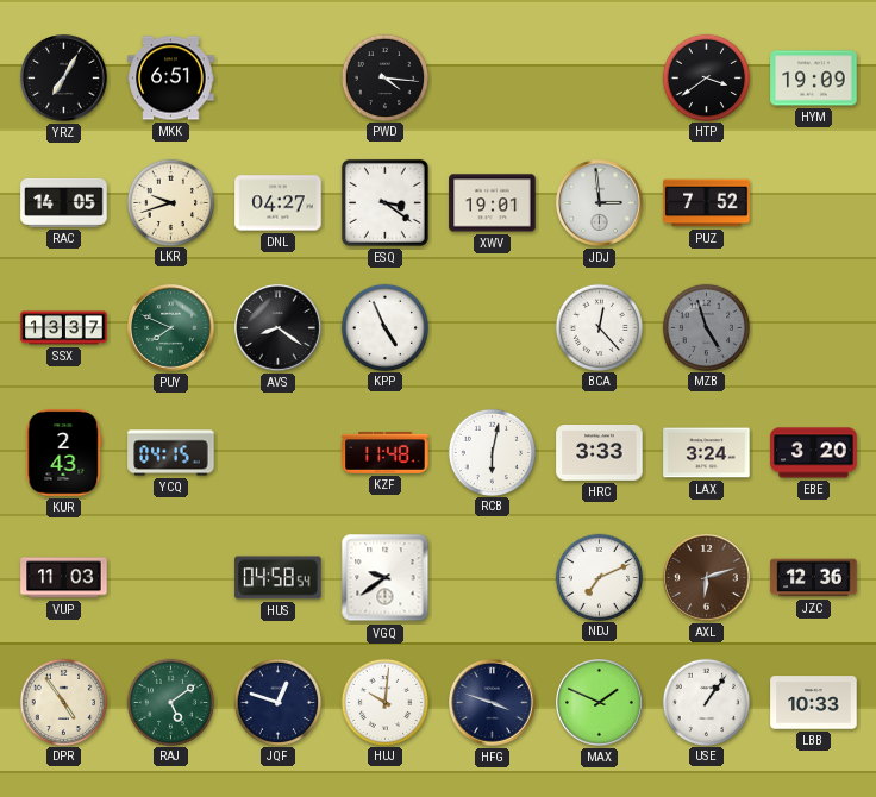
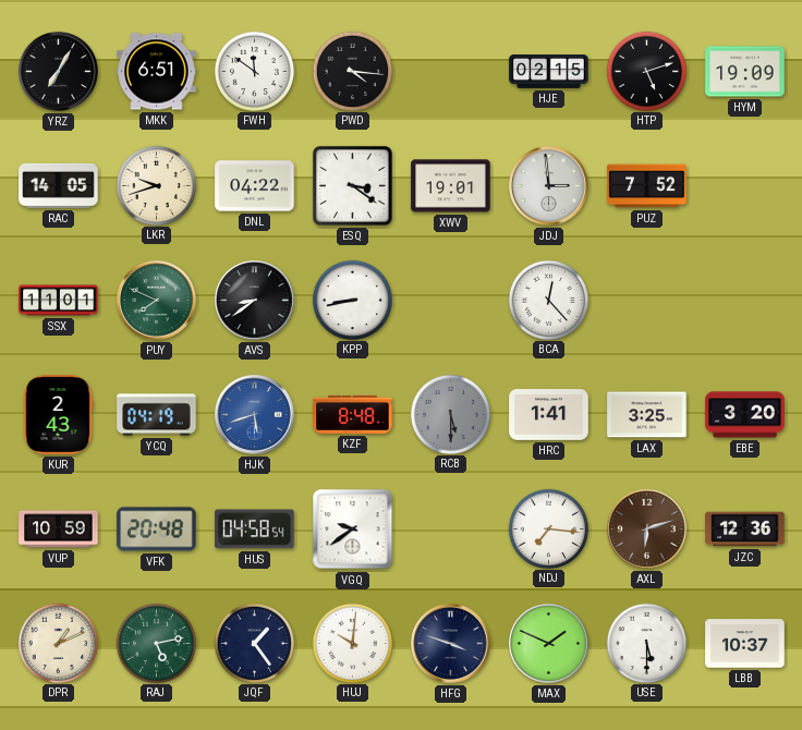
FWH: none -> 11:51 (254, 71)
HJE: none -> 02:15 (549, 72)
HTP: 3:39 -> 5:12 (646, 71)
DNL: 04:27 -> 04:22 (255, 186)
SSX: 13:37 -> 11:01 (59, 301)
AVS: 8:21 -> 8:39 (255, 301)
KPP: 4:56 -> 8:43 (352, 300)
MZB: 4:57 -> none (706, 327)
YCQ: 04:15 -> 04:19 (157, 415)
HJK: none -> 5:42 (255, 415)
KZF: 11:48 -> 8:48 (353, 414)
RCB: 6:02 -> 5:30 (450, 414)
RCB dial: white -> grey (450, 414)
HRC: 3:33 -> 1:41 (549, 415)
LAX: 3:24 -> 3:25 (647, 415)
VUP: 11:03 -> 10:59 (59, 530)
VFK: none -> 20:48 (157, 530)
NDJ: 7:11 -> 7:16 (548, 528)
DPR: 4:54 -> 1:11 (58, 643)
RAJ: 5:09 -> 5:13 (156, 643)
JQF: 12:48 -> 1:24 (254, 643)
USE: 1:06 -> 5:30 (646, 643)
LBB: 10:33 -> 10:37 (745, 644)
